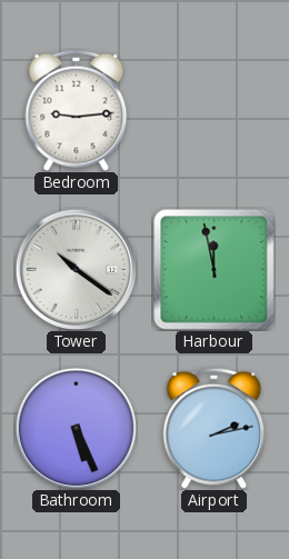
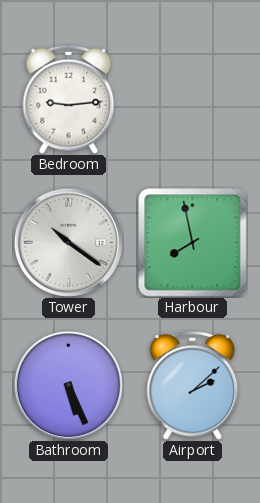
Harbour: 11:58 -> 7:58 (193, 243)
Airport: 2:13 -> 2:08 (193, 385)
